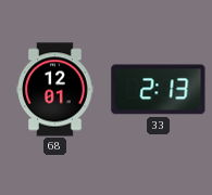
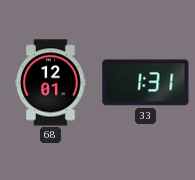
33: 2:13 -> 1:31 (146, 83)
